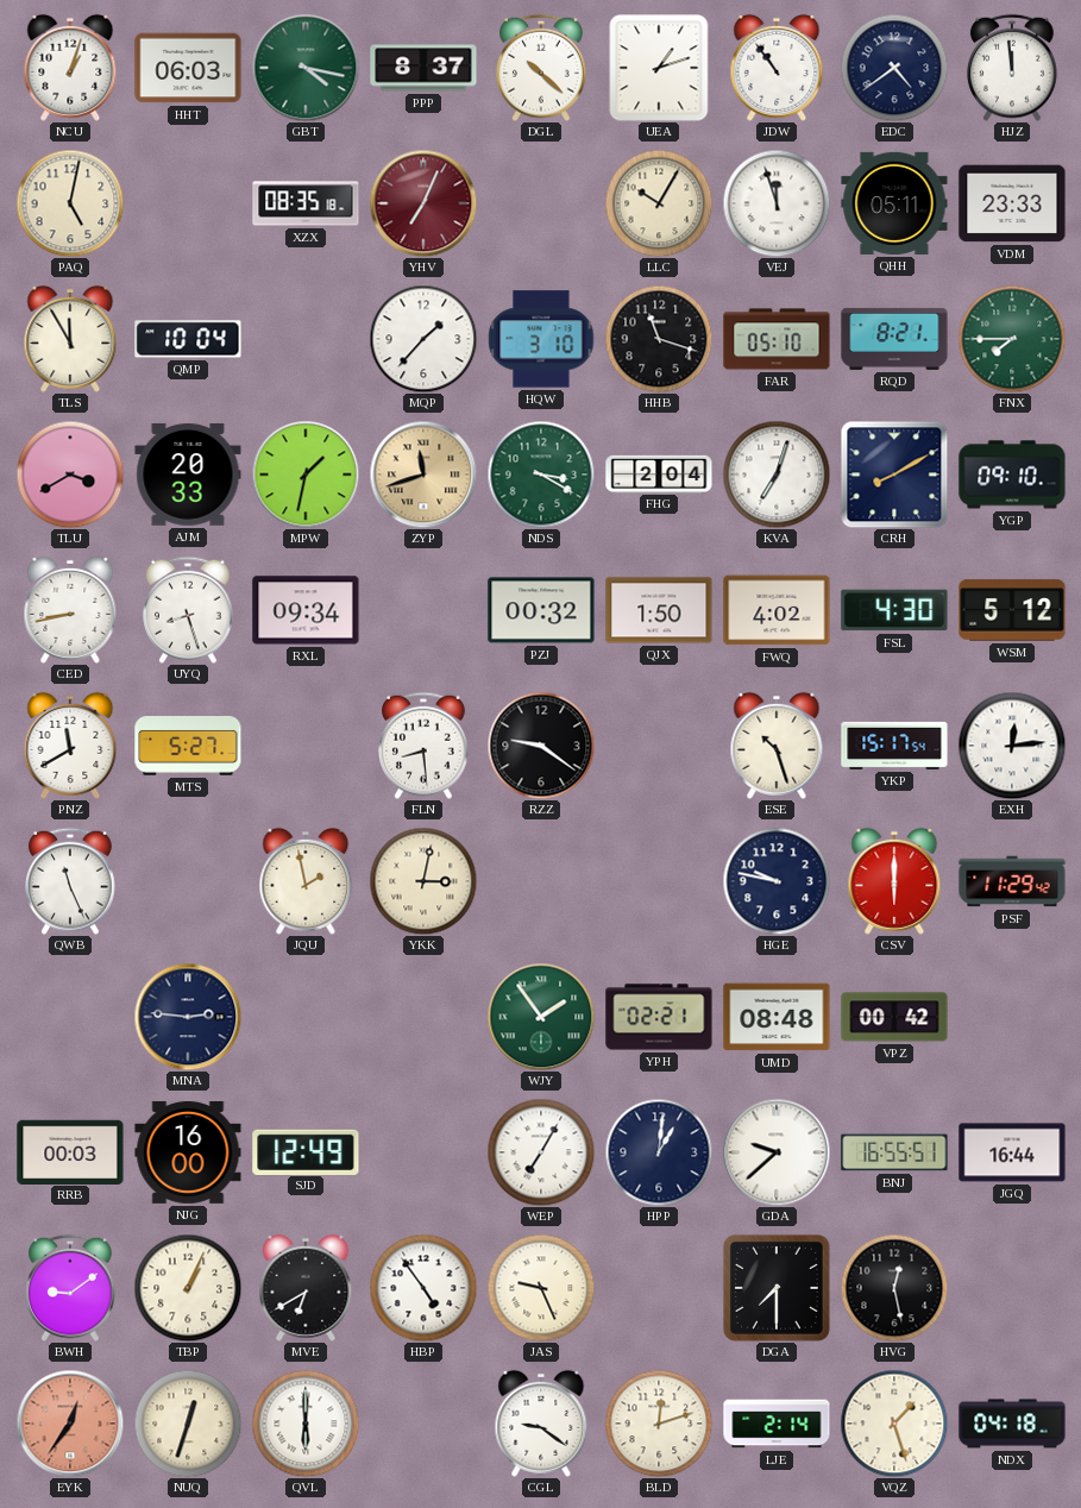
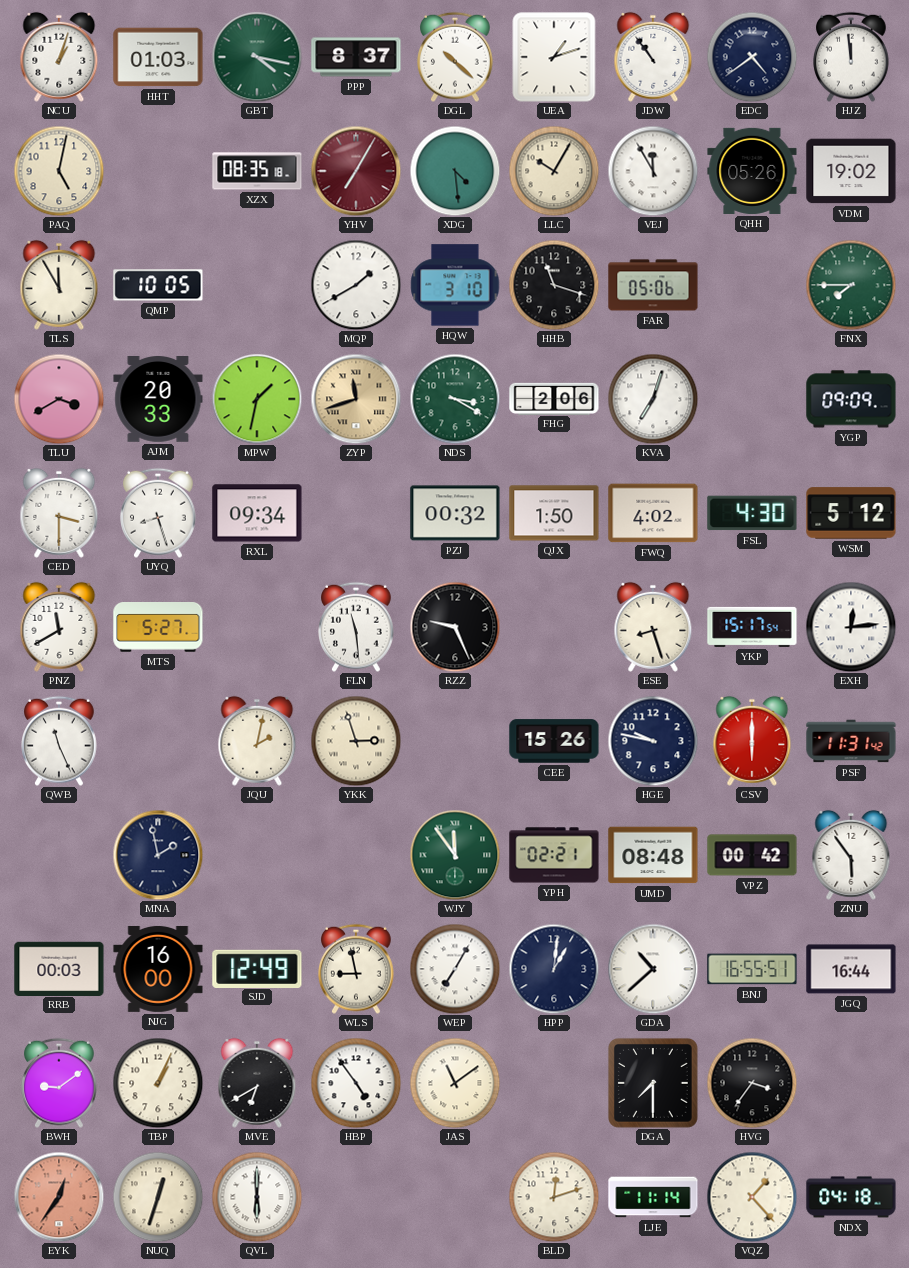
HHT: 06:03 -> 01:03 (158, 57)
YHV: 7:04 -> 7:05 (356, 171)
XDG: none -> 4:29 (455, 171)
VEJ: 11:57 -> 11:55 (653, 171)
QHH: 05:11 -> 05:26 (752, 171)
VDM: 23:33 -> 19:02 (851, 171)
QMP: 10:04 -> 10:05 (158, 285)
MQP: 1:37 -> 1:40 (356, 285)
FAR: 05:10 -> 05:06 (653, 285)
RQD: 8:21 -> none (894, 339)
FHG: 2:04 -> 2:06 (554, 398)
CRH: 8:10 -> none (894, 475)
YGP: 09:10 -> 09:09 (851, 399)
CED: 8:43 -> 3:30 (59, 513)
FLN: 8:29 -> 11:29 (357, 627)
RZZ: 9:21 -> 9:26 (455, 627)
ESE: 10:27 -> 8:27 (653, 627)
JQU: 1:58 -> 2:02 (257, 741)
YKK: 3:02 -> 2:57 (356, 741)
CEE: none -> 15:26 (554, 741)
PSF: 11:29 -> 11:31 (851, 741)
MNA: 2:46 -> 1:58 (158, 855)
WJY: 1:54 -> 11:54 (455, 855)
ZNU: none -> 5:54 (851, 855)
WLS: none -> 8:58 (357, 969)
GDA: 9:38 -> 10:38 (653, 969)
JAS: 9:26 -> 11:09 (455, 1083)
HVG: 12:28 -> 3:36 (752, 1083)
CGL: 9:21 -> none (541, 1424)
LJE: 2:14 -> 11:14 (653, 1197)
VQZ: 1:27 -> 1:23 (752, 1197)
